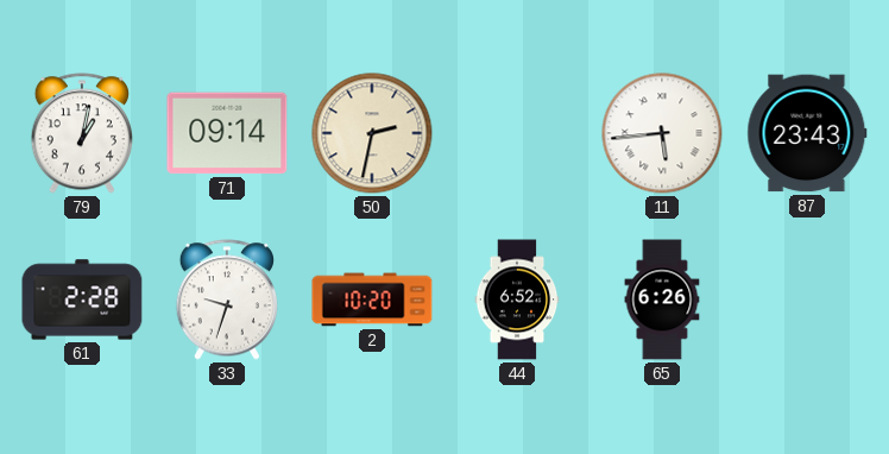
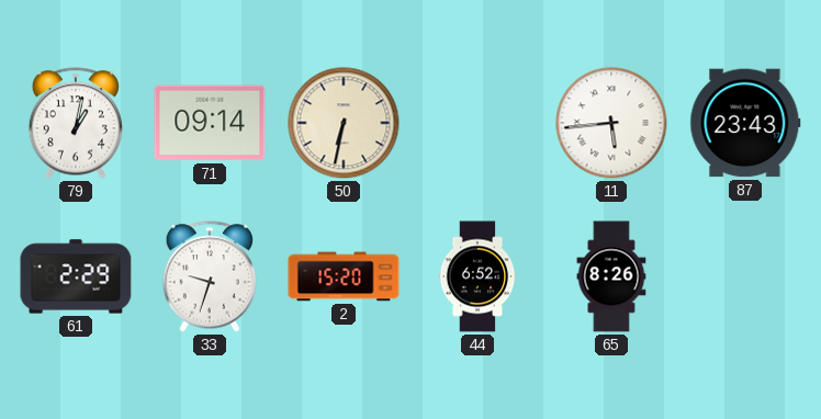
50: 2:32 -> 6:32 (344, 123)
61: 2:28 -> 2:29 (76, 276)
2: 10:20 -> 15:20 (344, 276)
65: 6:26 -> 8:26 (611, 276)
